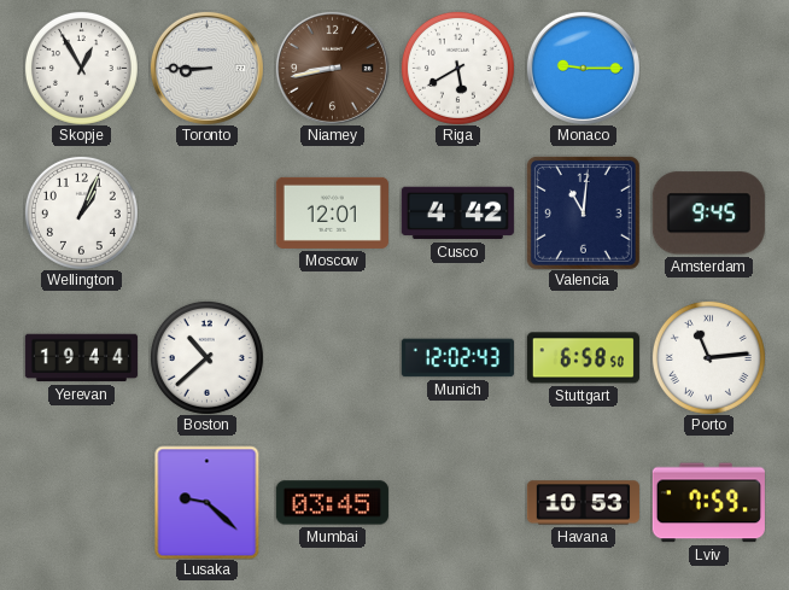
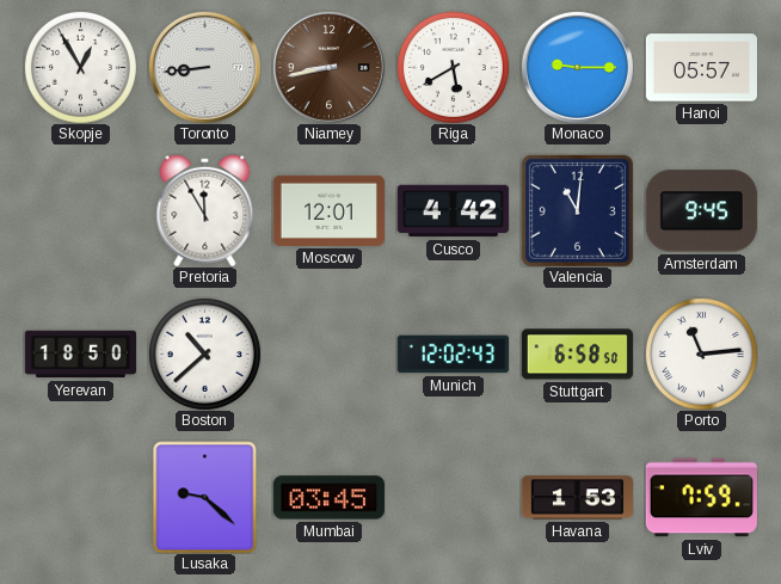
Toronto: 8:45 -> 8:44 (204, 67)
Hanoi: none -> 05:57 (701, 68)
Wellington: 1:04 -> none (81, 212)
Pretoria: none -> 11:55 (205, 210)
Yerevan: 19:44 -> 18:50 (80, 355)
Havana: 10:53 -> 1:53 (577, 498)
